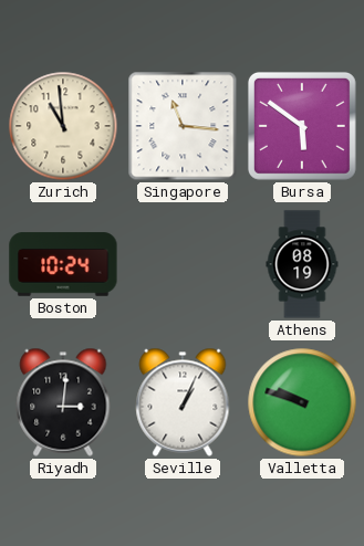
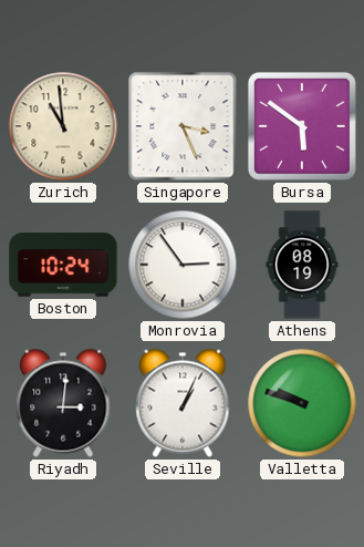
Singapore: 11:16 -> 3:26 (183, 126)
Monrovia: none -> 2:54 (183, 265)
